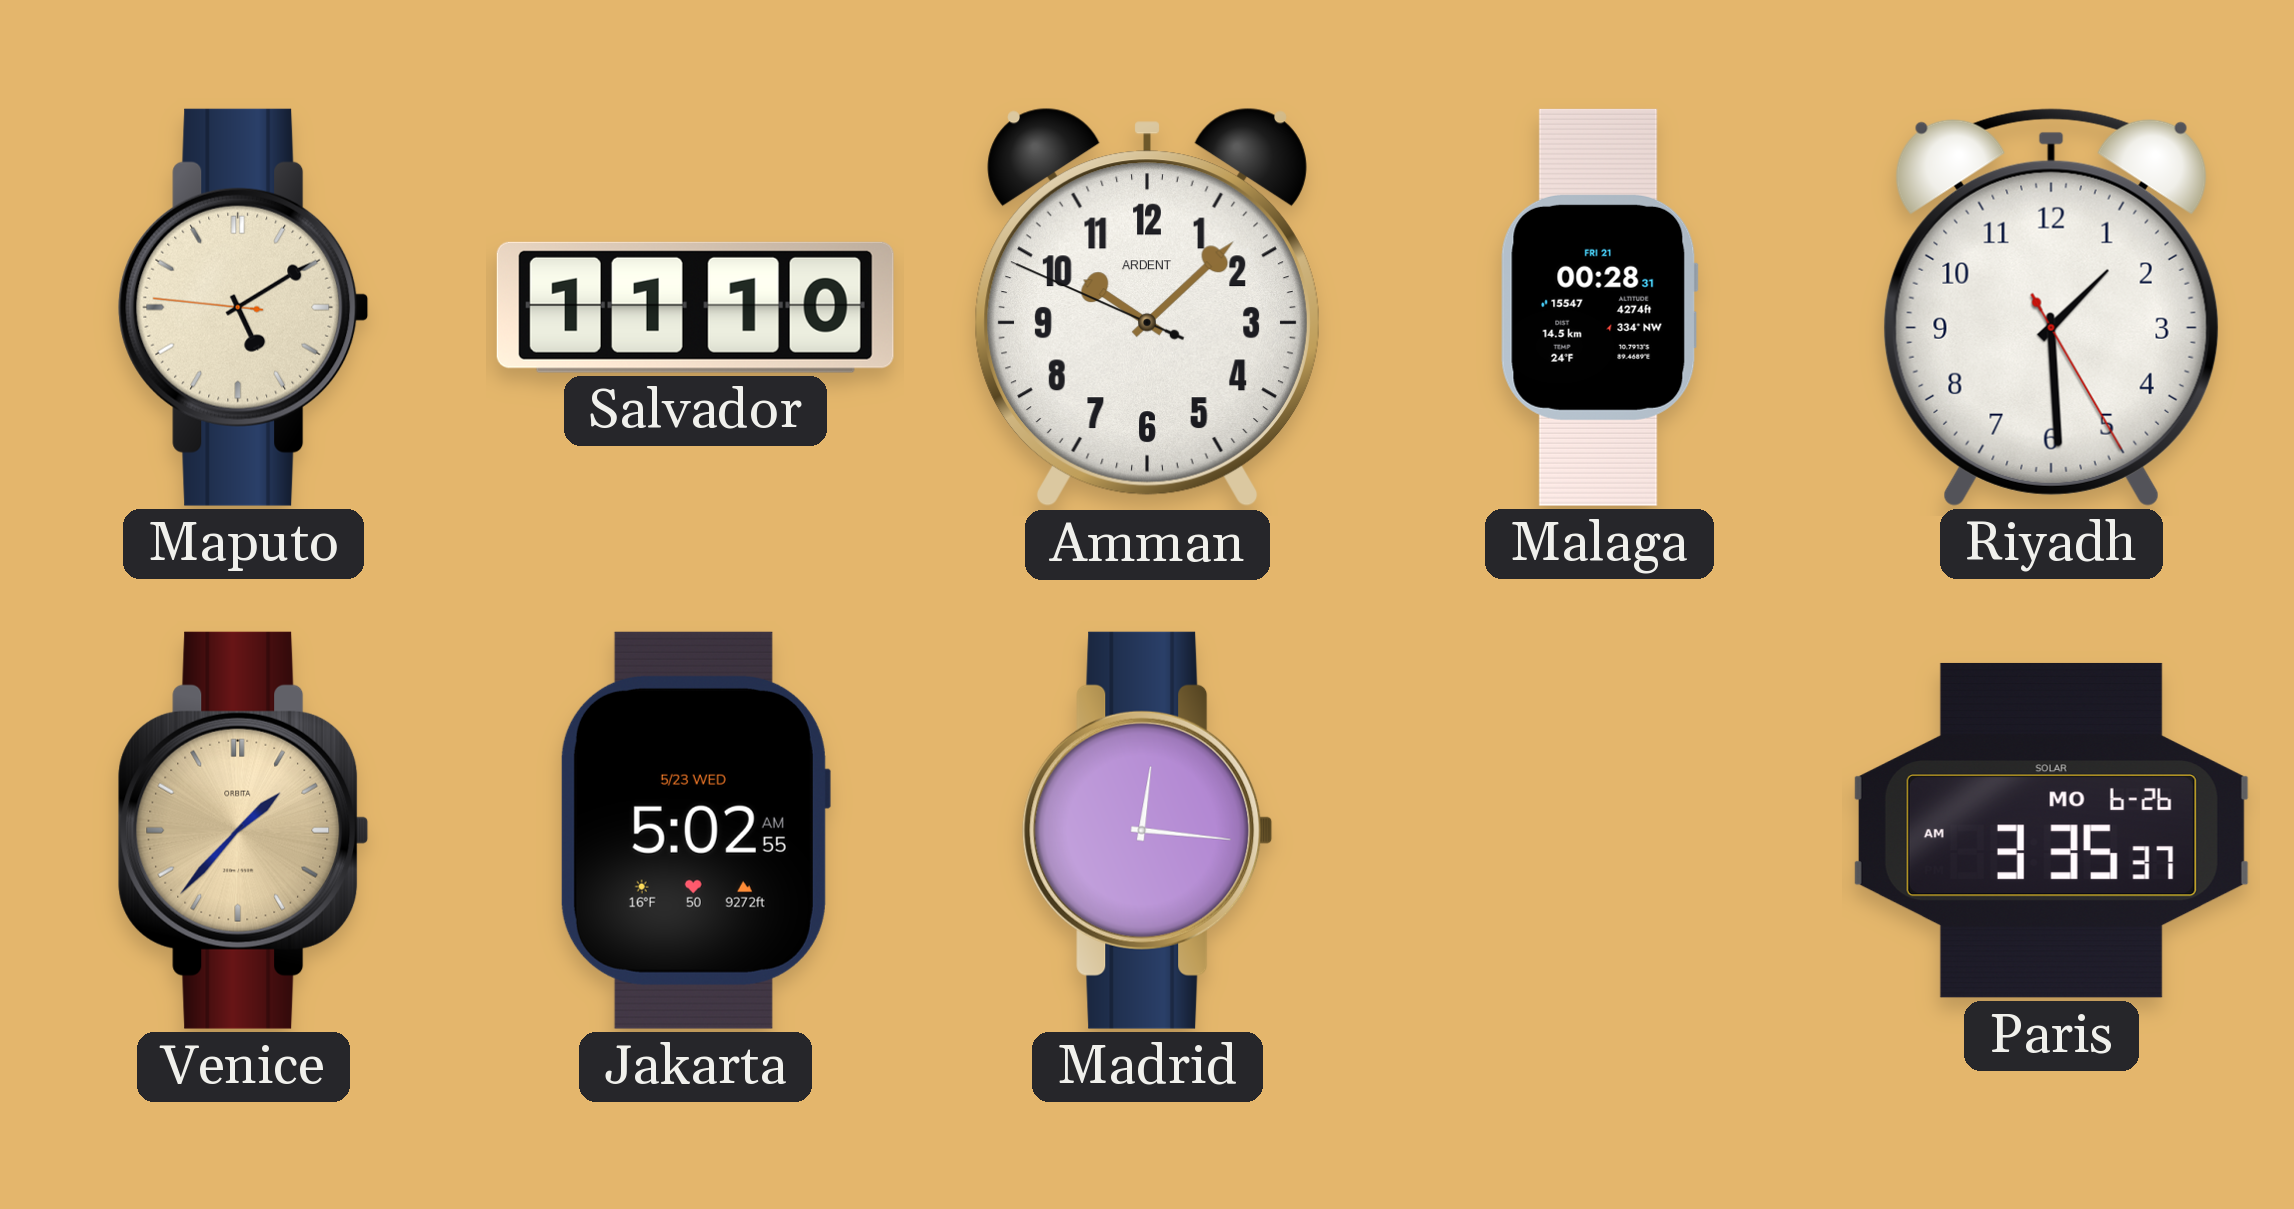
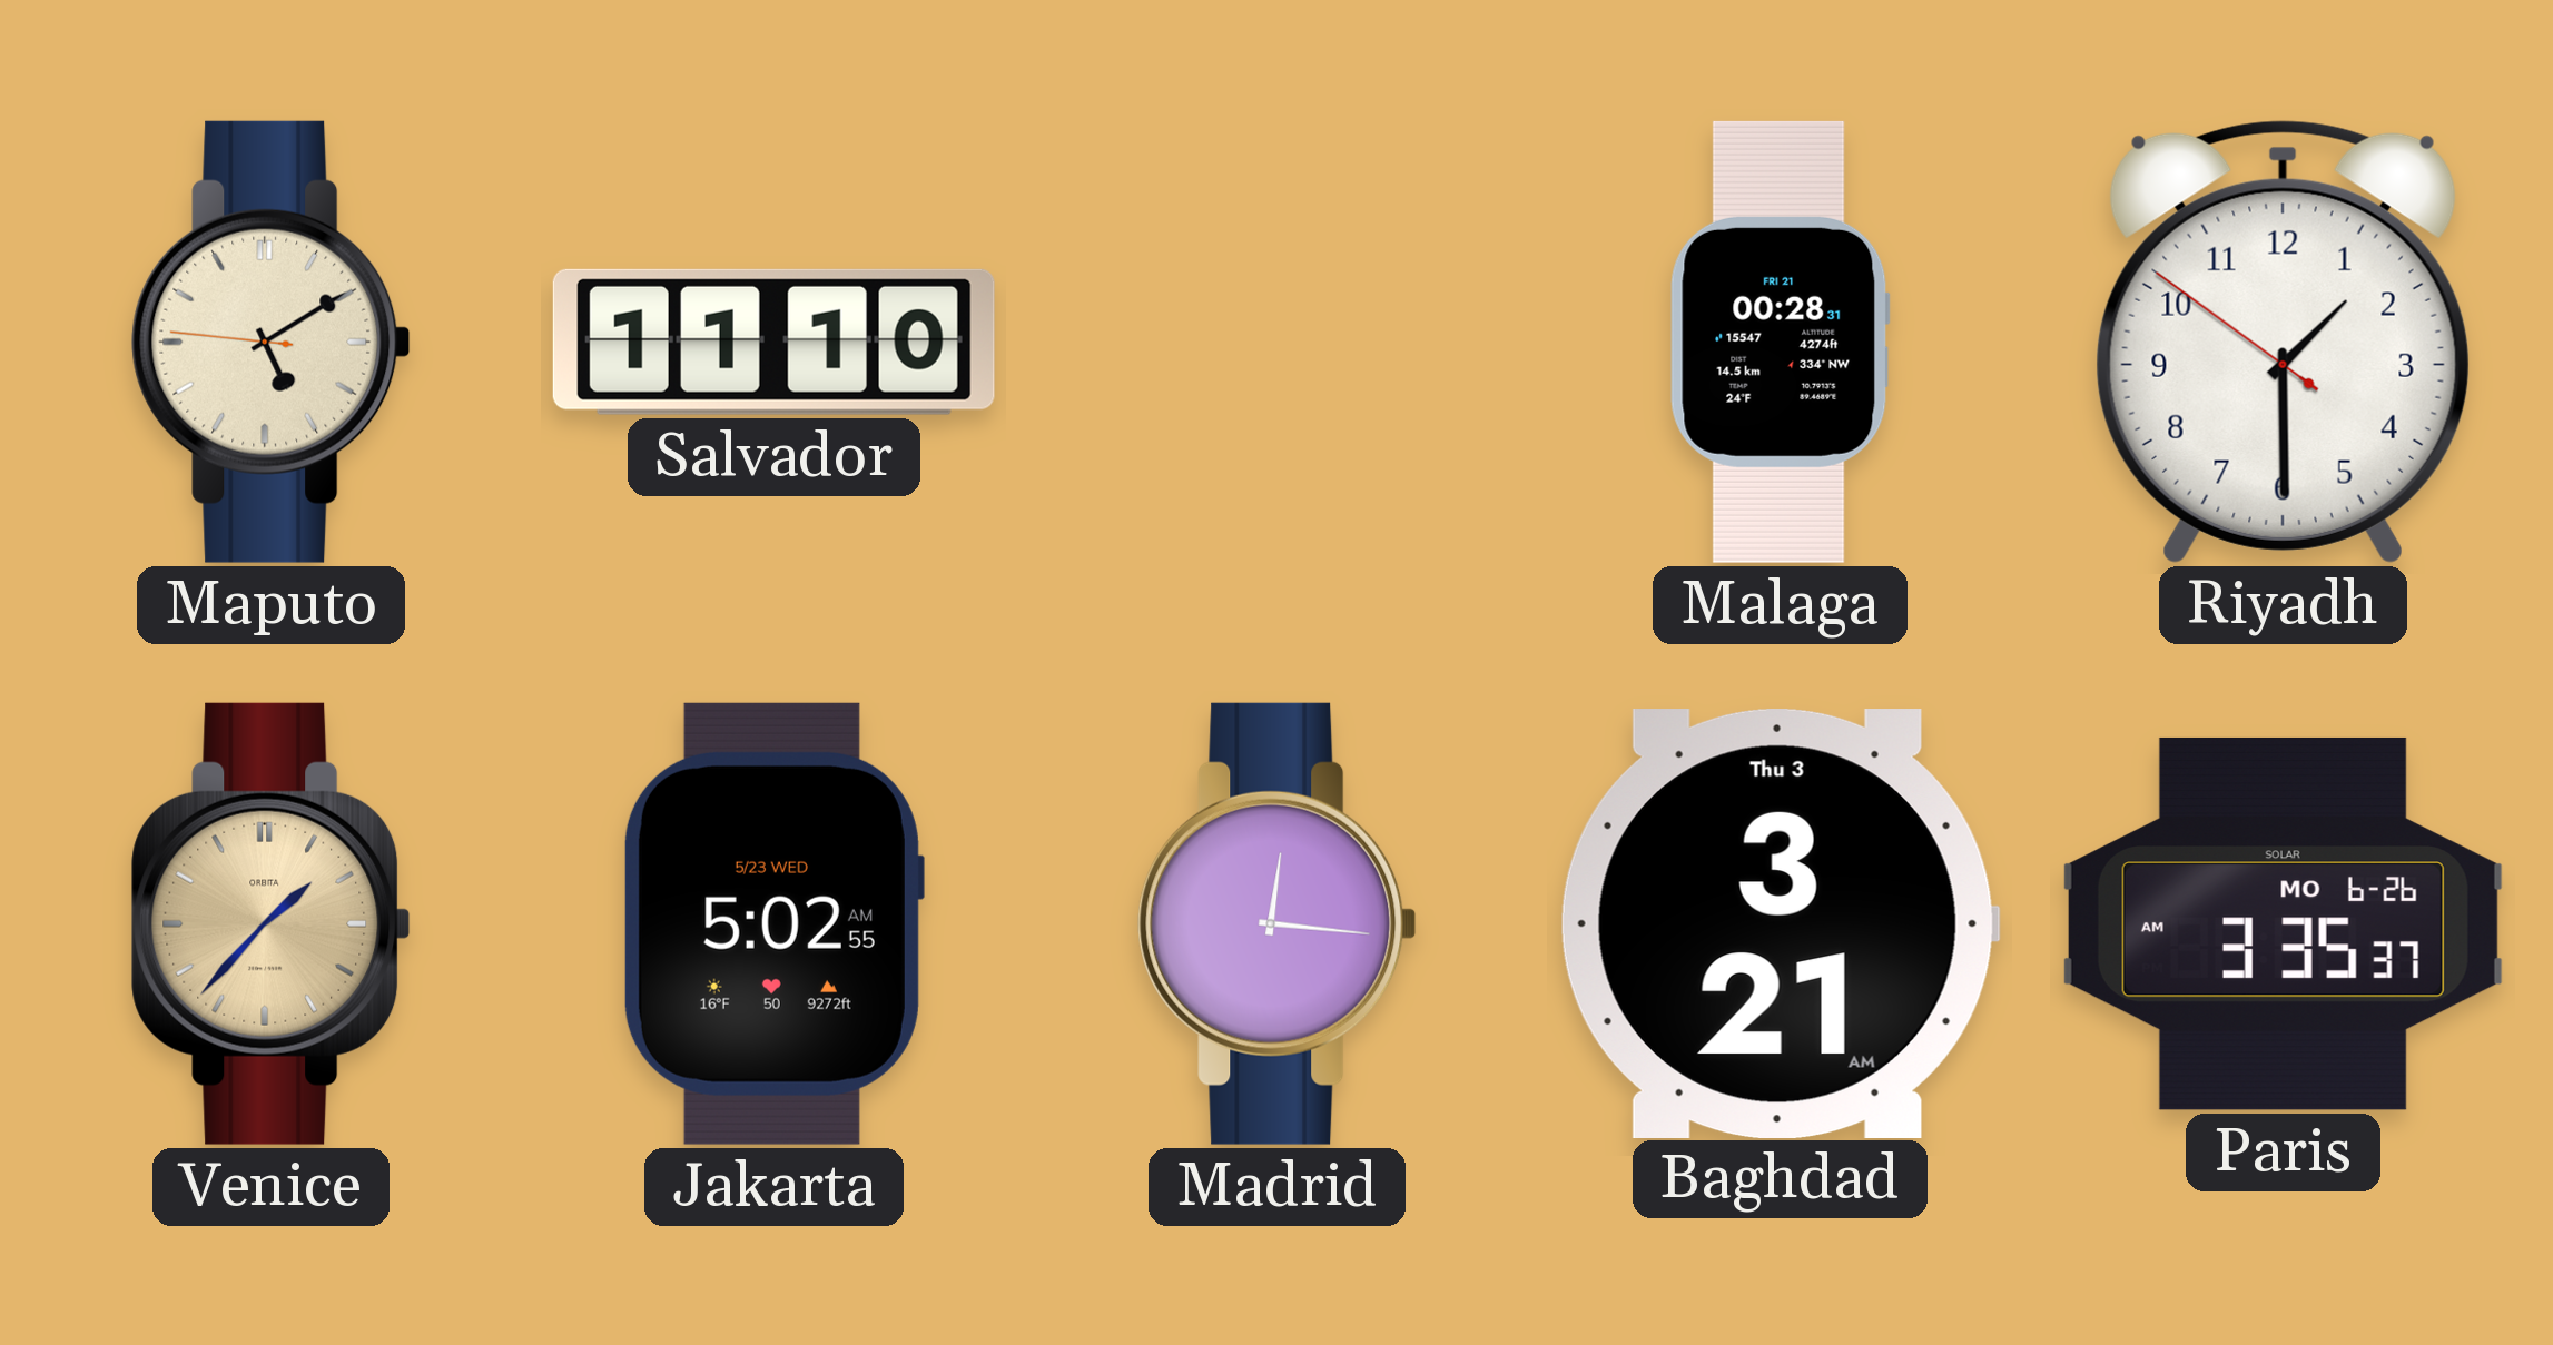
Amman: 10:07 -> none (1147, 308)
Riyadh: 1:29:25 -> 1:29:51 (2283, 342)
Baghdad: none -> 3:21 (1780, 923)
